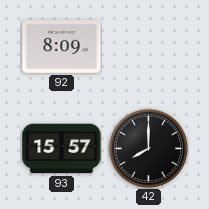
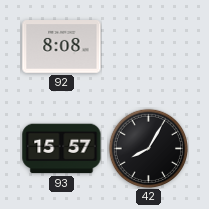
92: 8:09 -> 8:08 (62, 47)
42: 8:00 -> 8:05 (148, 148)
